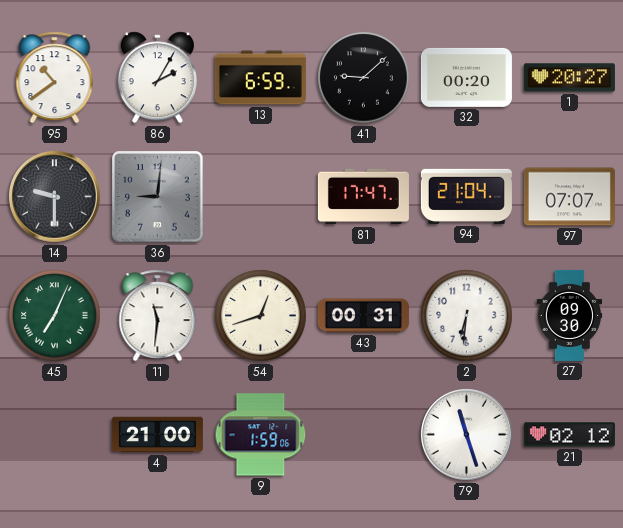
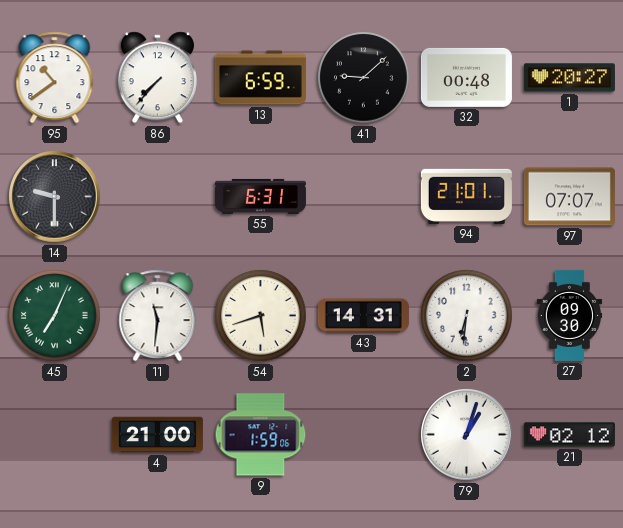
86: 2:05 -> 7:37 (157, 78)
32: 00:20 -> 00:48 (466, 77)
36: 9:01 -> none (158, 197)
55: none -> 6:31 (260, 196)
81: 17:47 -> none (363, 197)
94: 21:04 -> 21:01 (466, 196)
54: 12:42 -> 5:42 (261, 316)
43: 00:31 -> 14:31 (363, 316)
79: 11:27 -> 1:03 (467, 435)
